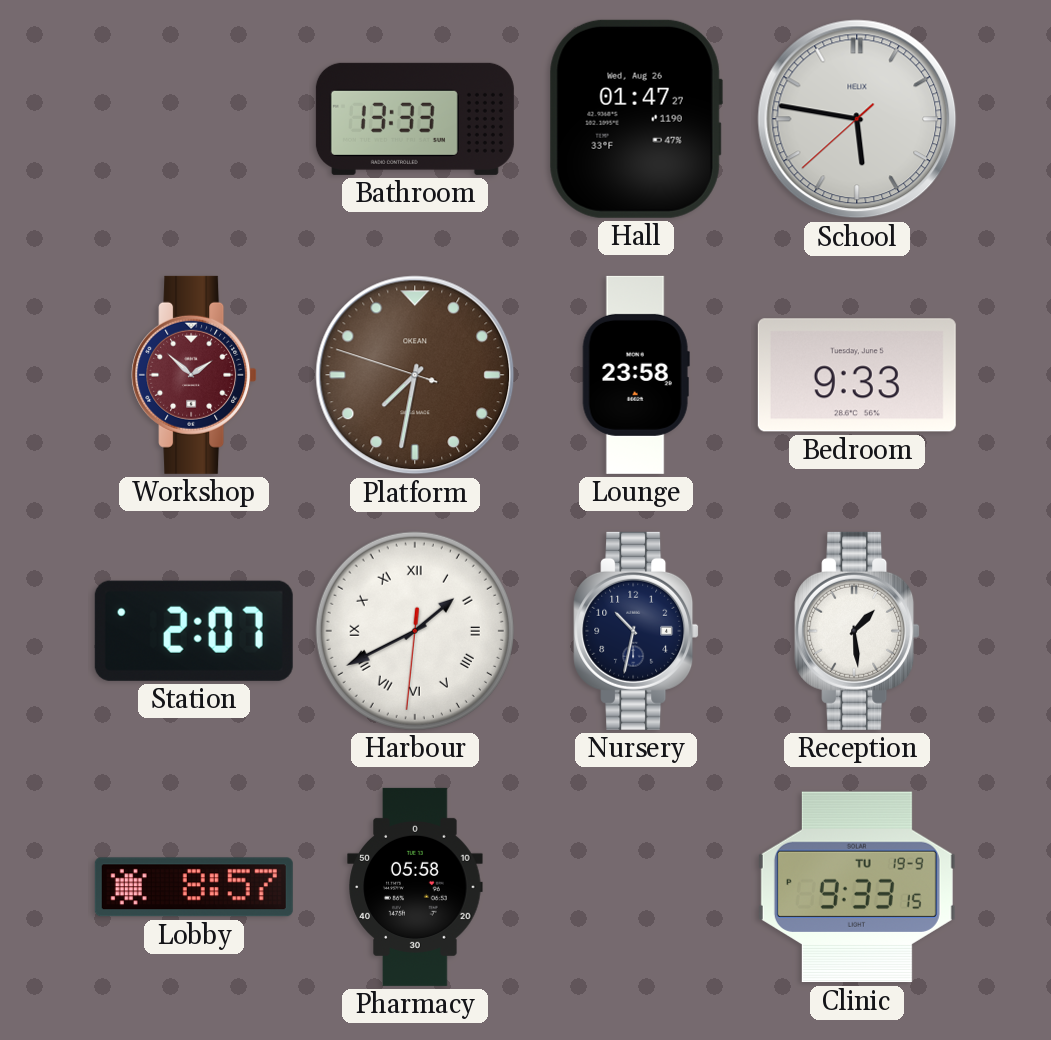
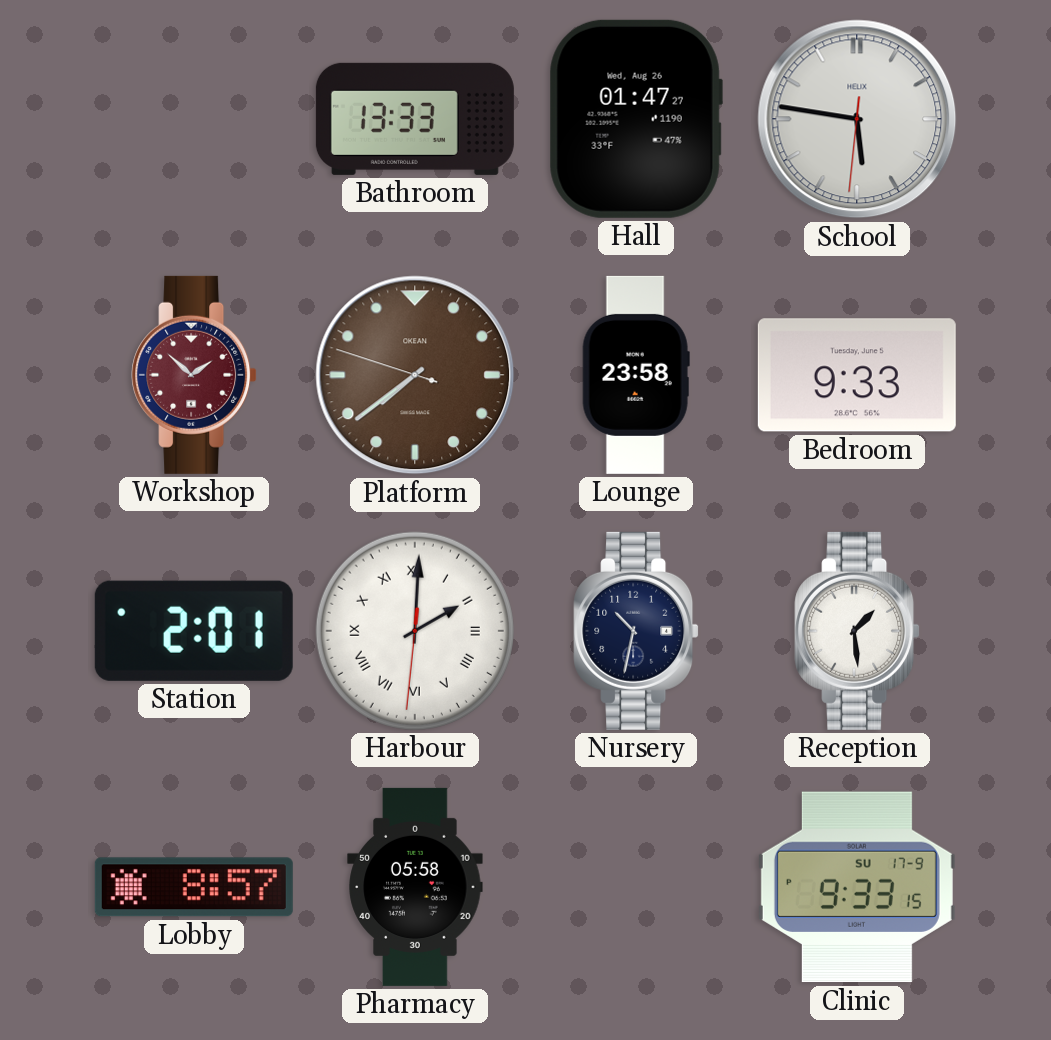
School: 5:46:38 -> 5:46:31 (857, 119)
Platform: 7:31 -> 7:38 (415, 375)
Station: 2:07 -> 2:01 (194, 631)
Harbour: 1:40 -> 2:00 (415, 631)
Clinic date: TU 19-9 -> SU 17-9 (857, 887)
